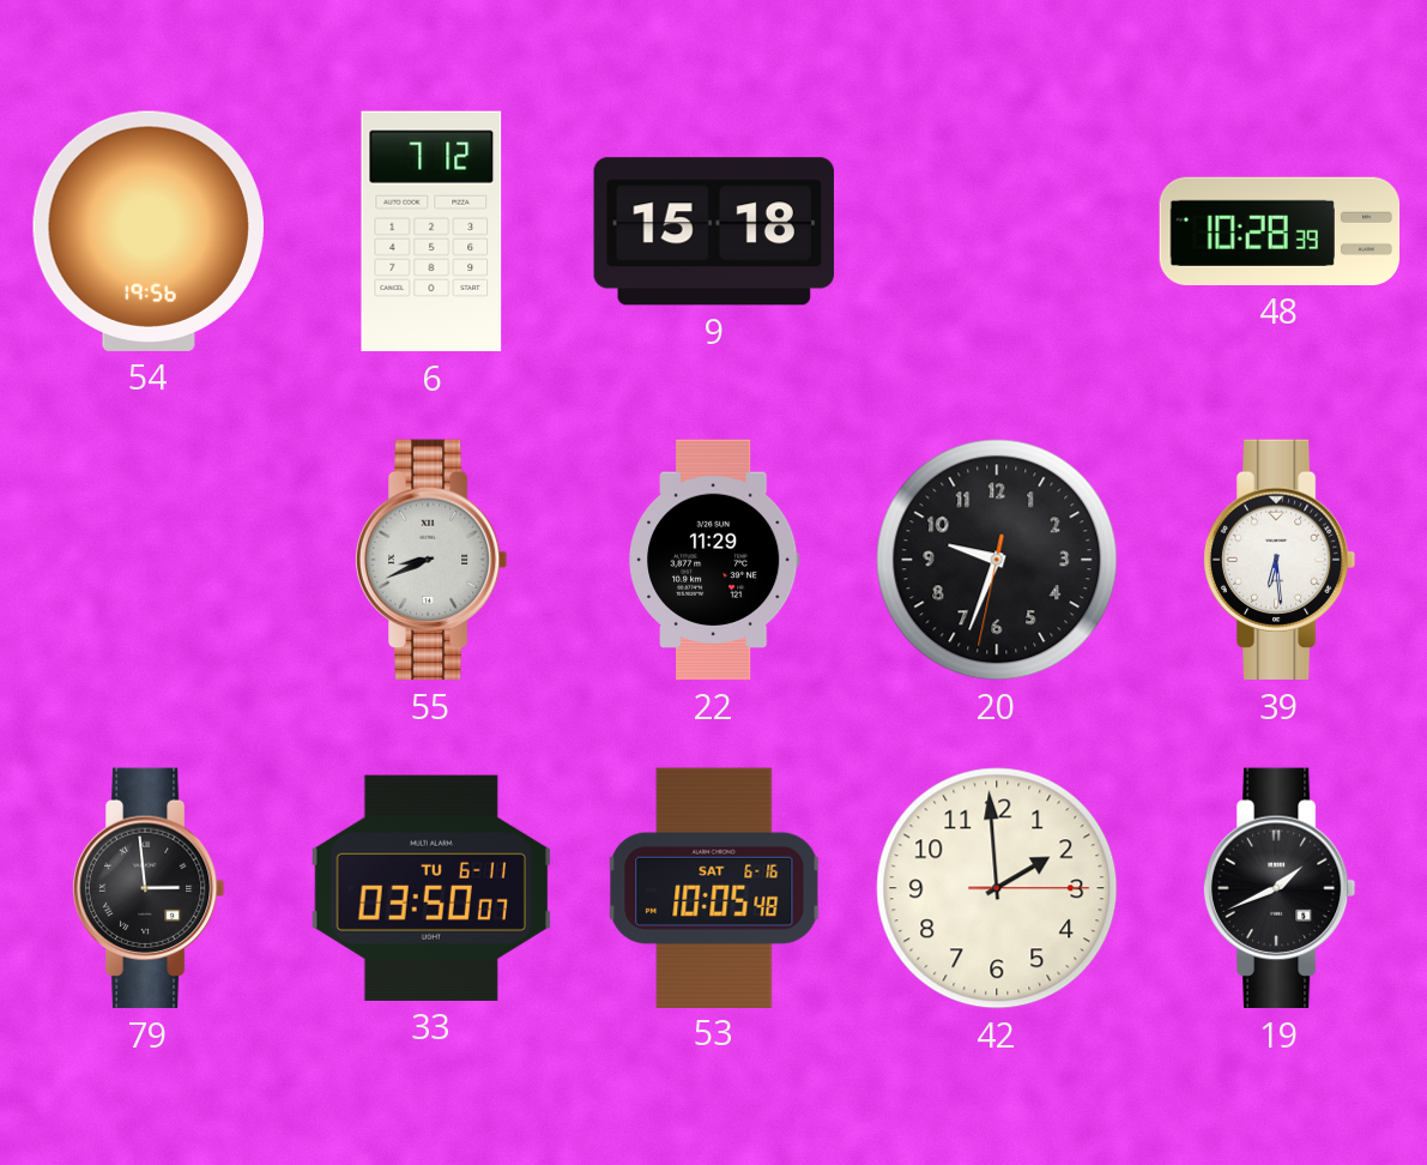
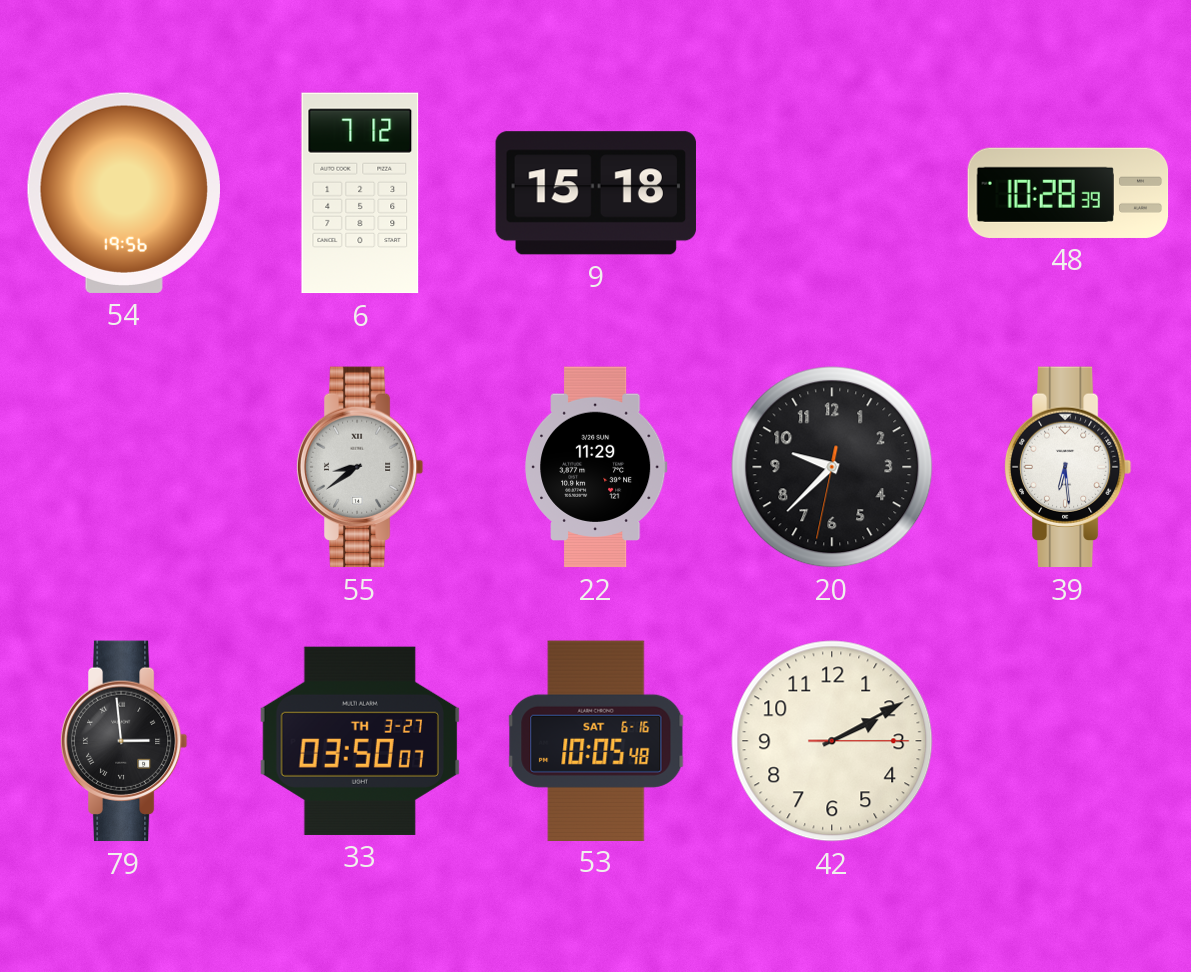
55: 8:41 -> 8:39 (360, 467)
20: 9:33 -> 9:37 (832, 467)
33 date: TU 6-11 -> TH 3-27 (359, 741)
42: 1:59 -> 2:10 (832, 741)
19: 1:41 -> none (1280, 888)
